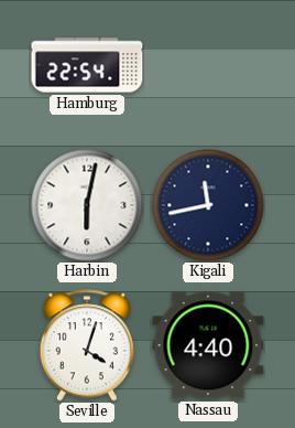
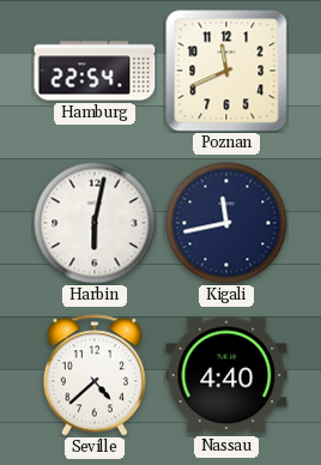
Poznan: none -> 11:41 (226, 71)
Seville: 4:03 -> 4:38 (95, 375)
